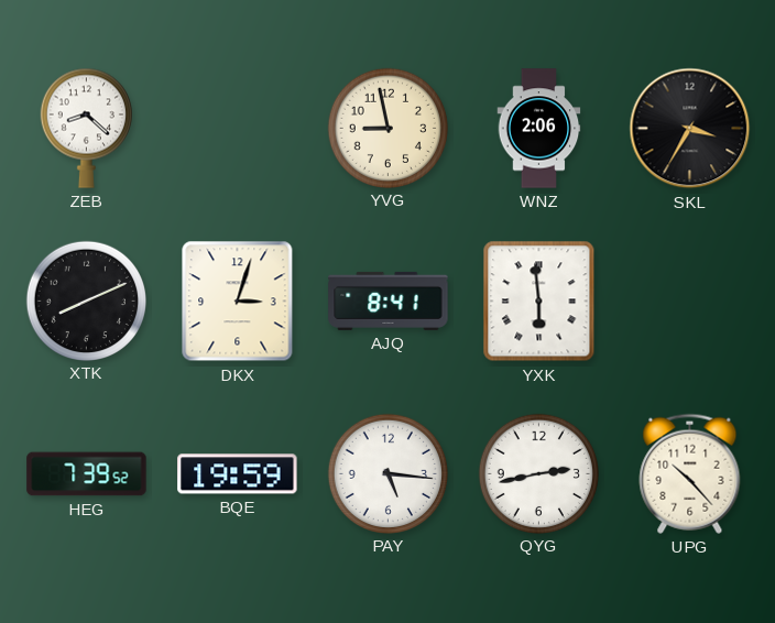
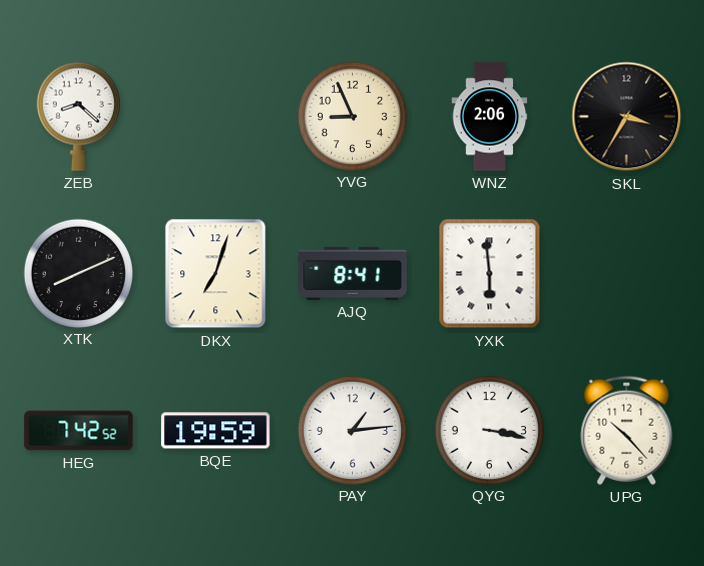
YVG: 8:58 -> 8:56 (352, 116)
DKX: 3:03 -> 7:03 (216, 274)
HEG: 7:39 -> 7:42 (79, 431)
PAY: 5:16 -> 1:14 (352, 430)
QYG: 2:43 -> 3:17 (489, 430)
